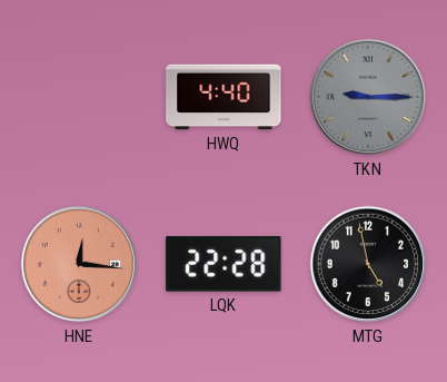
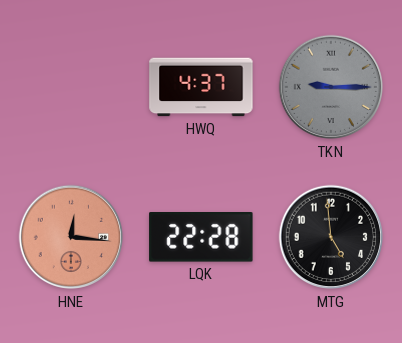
HWQ: 4:40 -> 4:37 (201, 87)
MTG: 4:58 -> 4:59 (331, 237)
